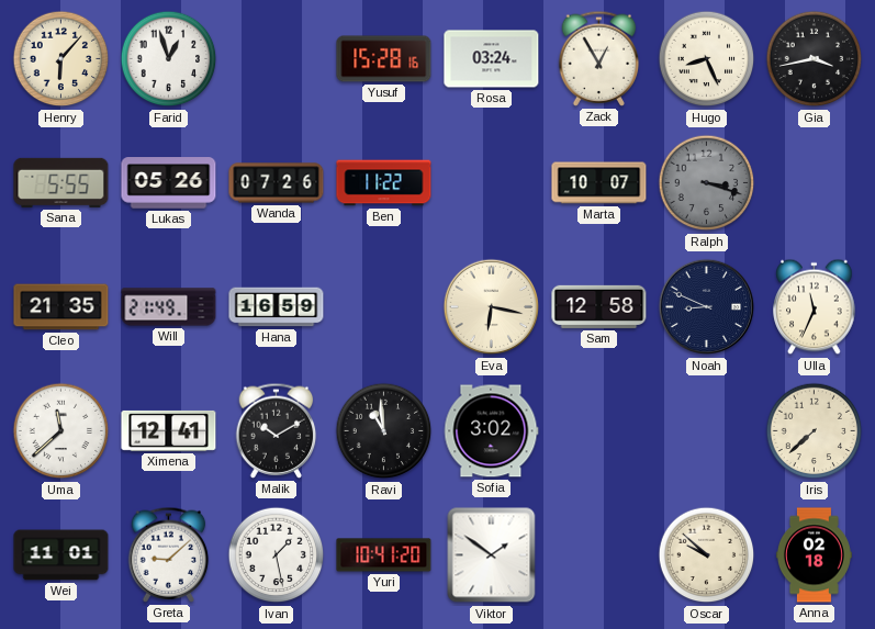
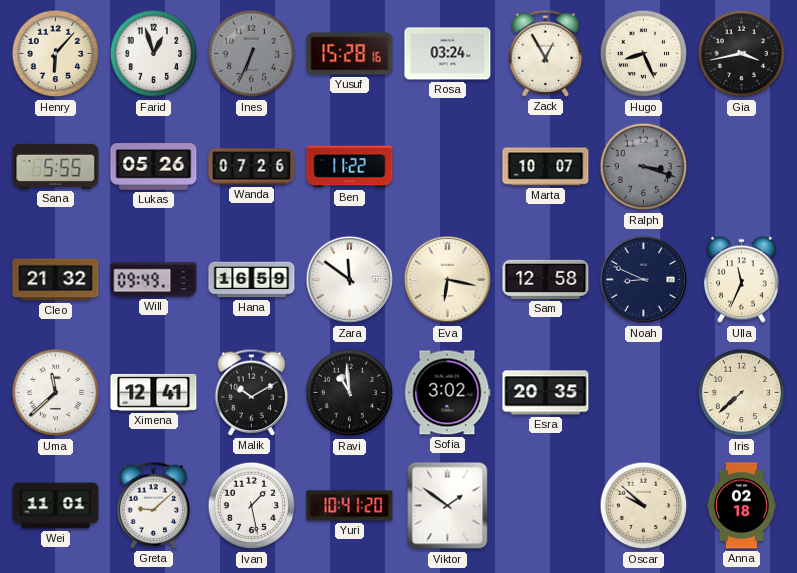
Ines: none -> 6:34 (252, 54)
Cleo: 21:35 -> 21:32 (56, 280)
Will: 21:49 -> 09:49 (154, 280)
Zara: none -> 11:51 (350, 280)
Esra: none -> 20:35 (546, 393)
